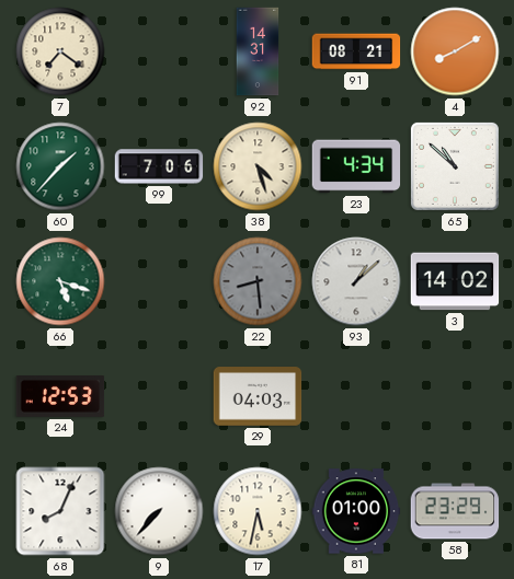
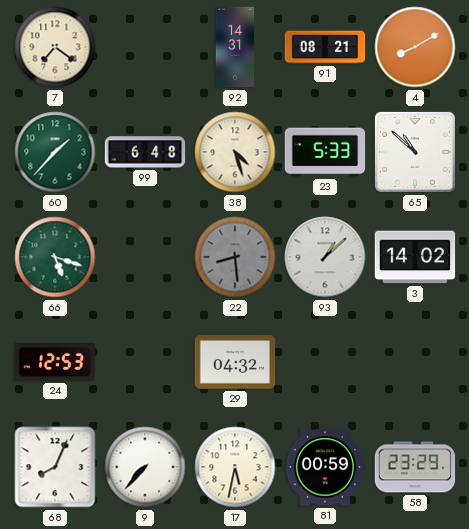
99: 7:06 -> 6:48 (145, 152)
23: 4:34 -> 5:33 (325, 152)
29: 04:03 -> 04:32 (235, 362)
81: 01:00 -> 00:59 (325, 467)
